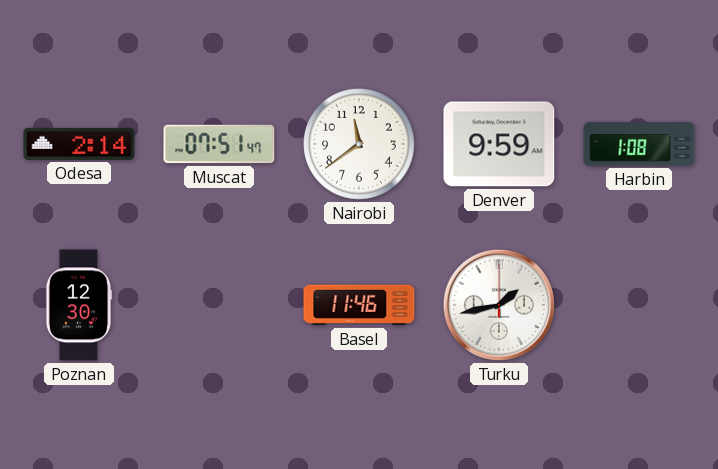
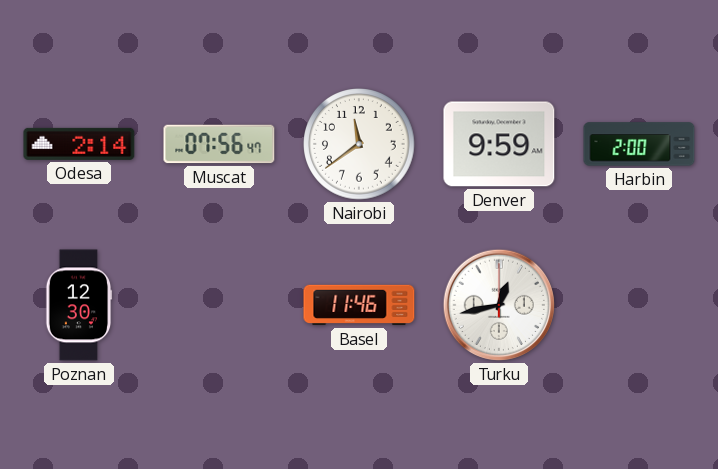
Muscat: 07:51 -> 07:56 (219, 144)
Harbin: 1:08 -> 2:00 (639, 144)
Turku: 1:43 -> 12:43 (499, 305)
